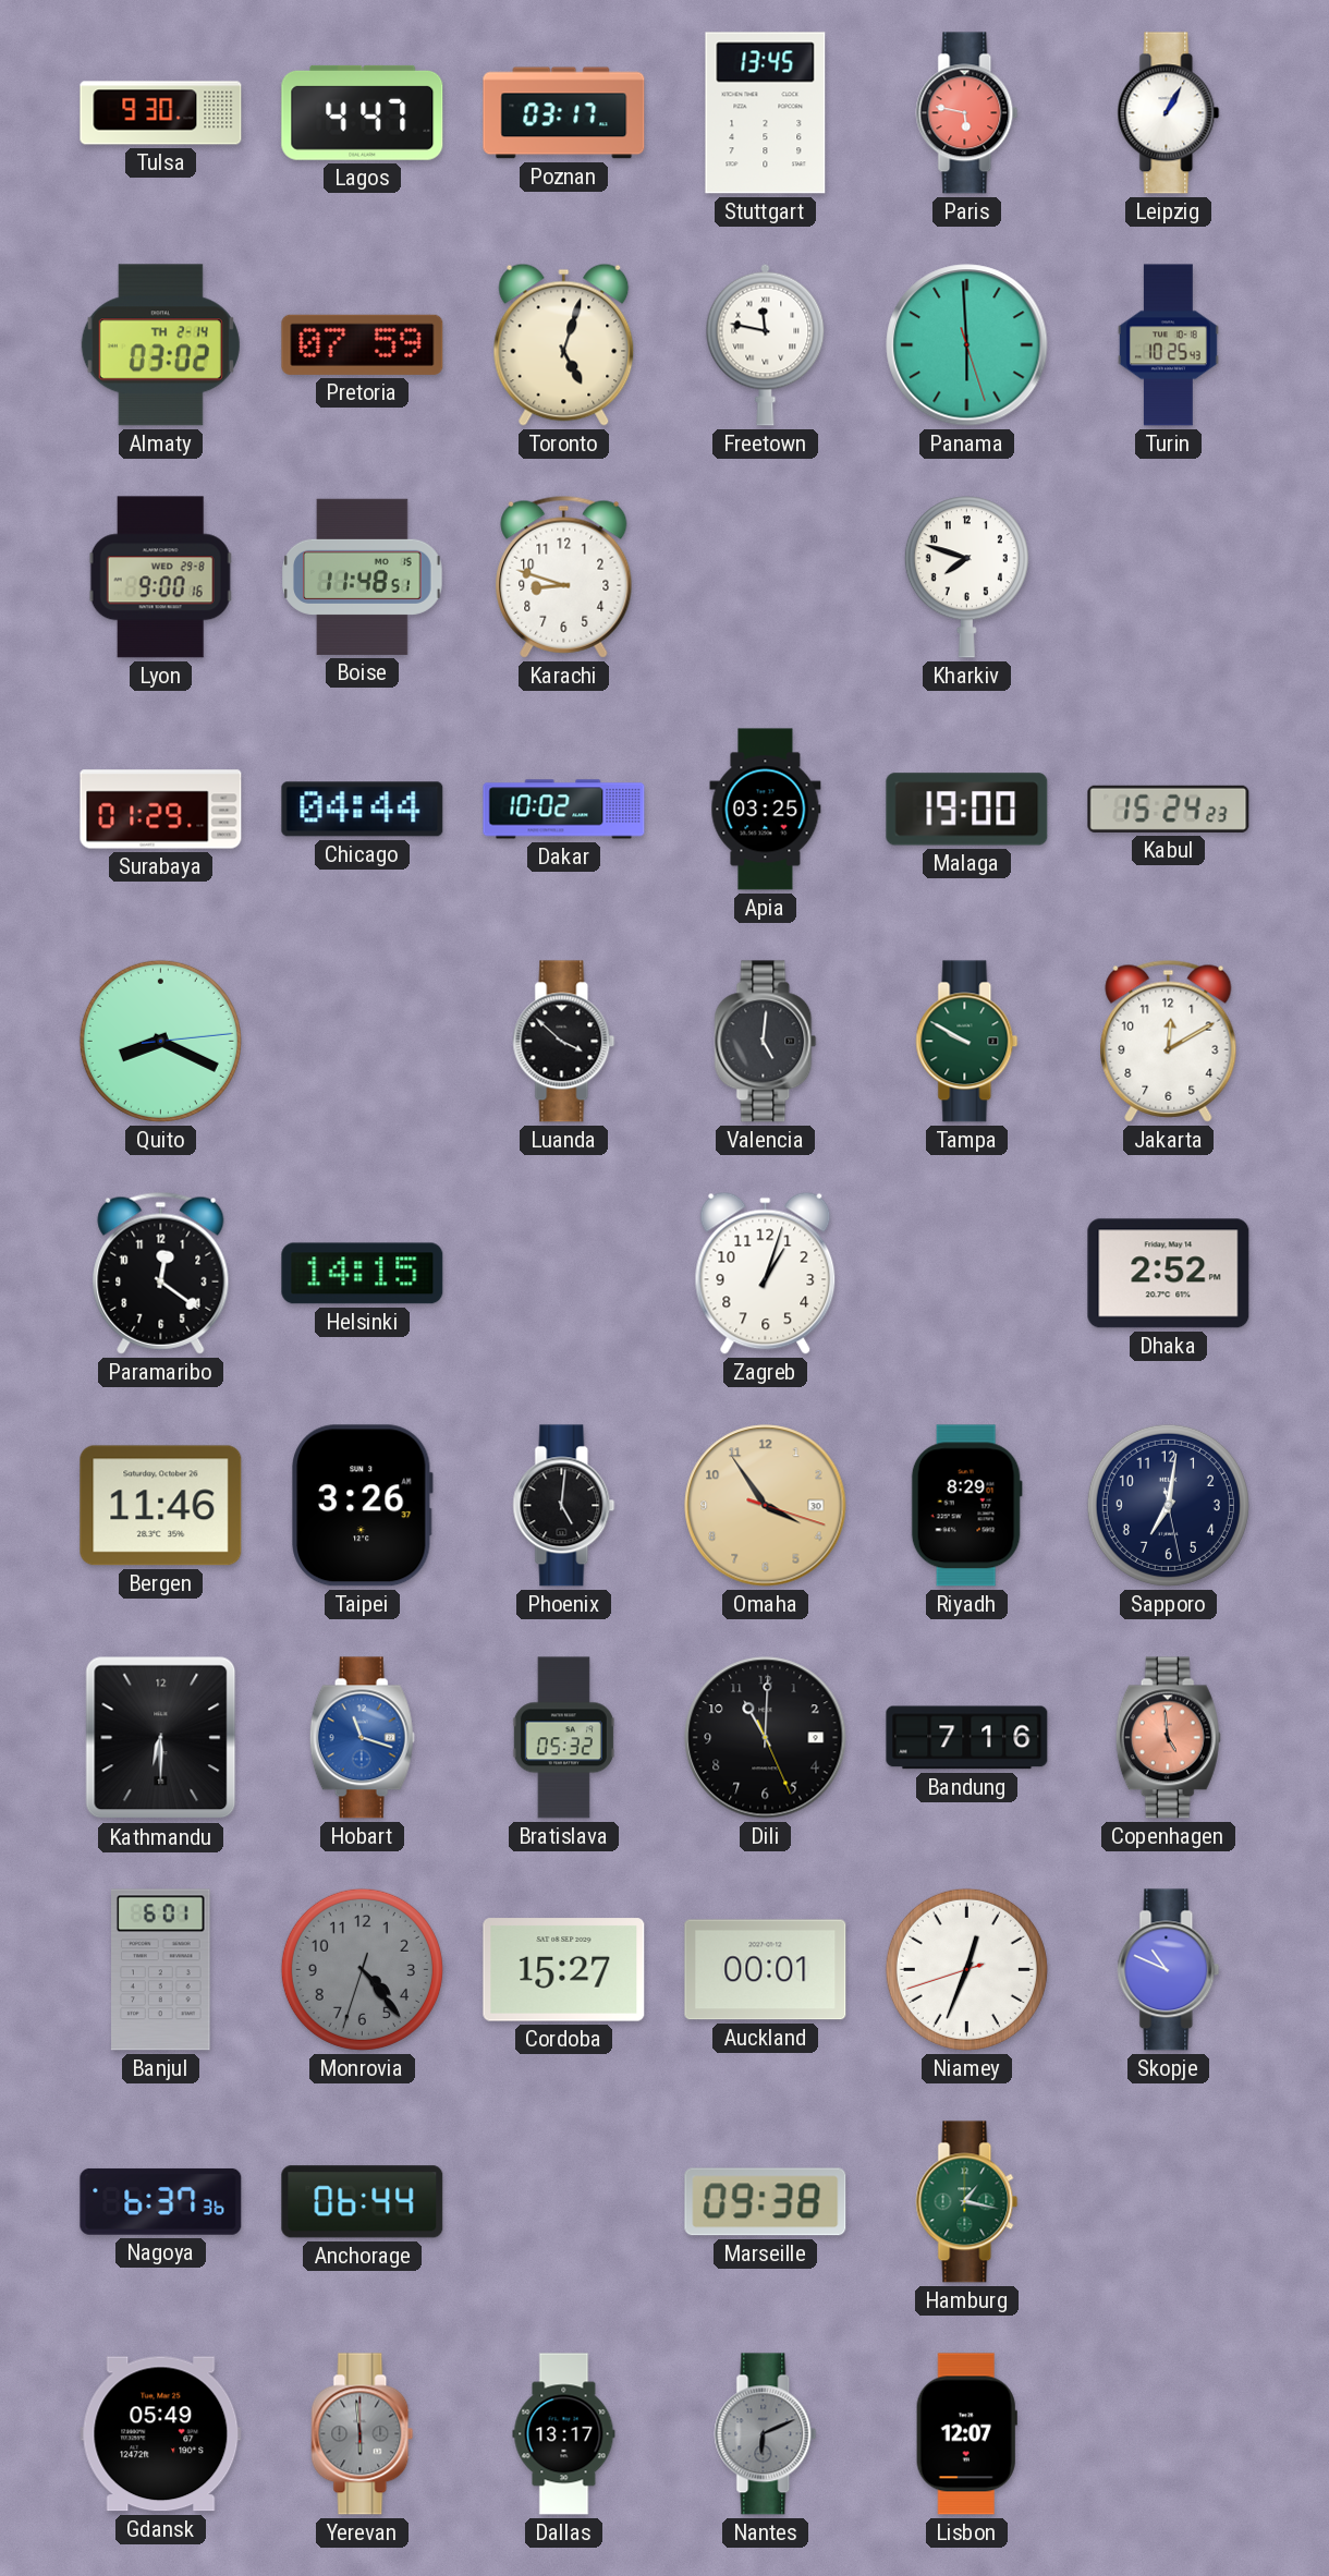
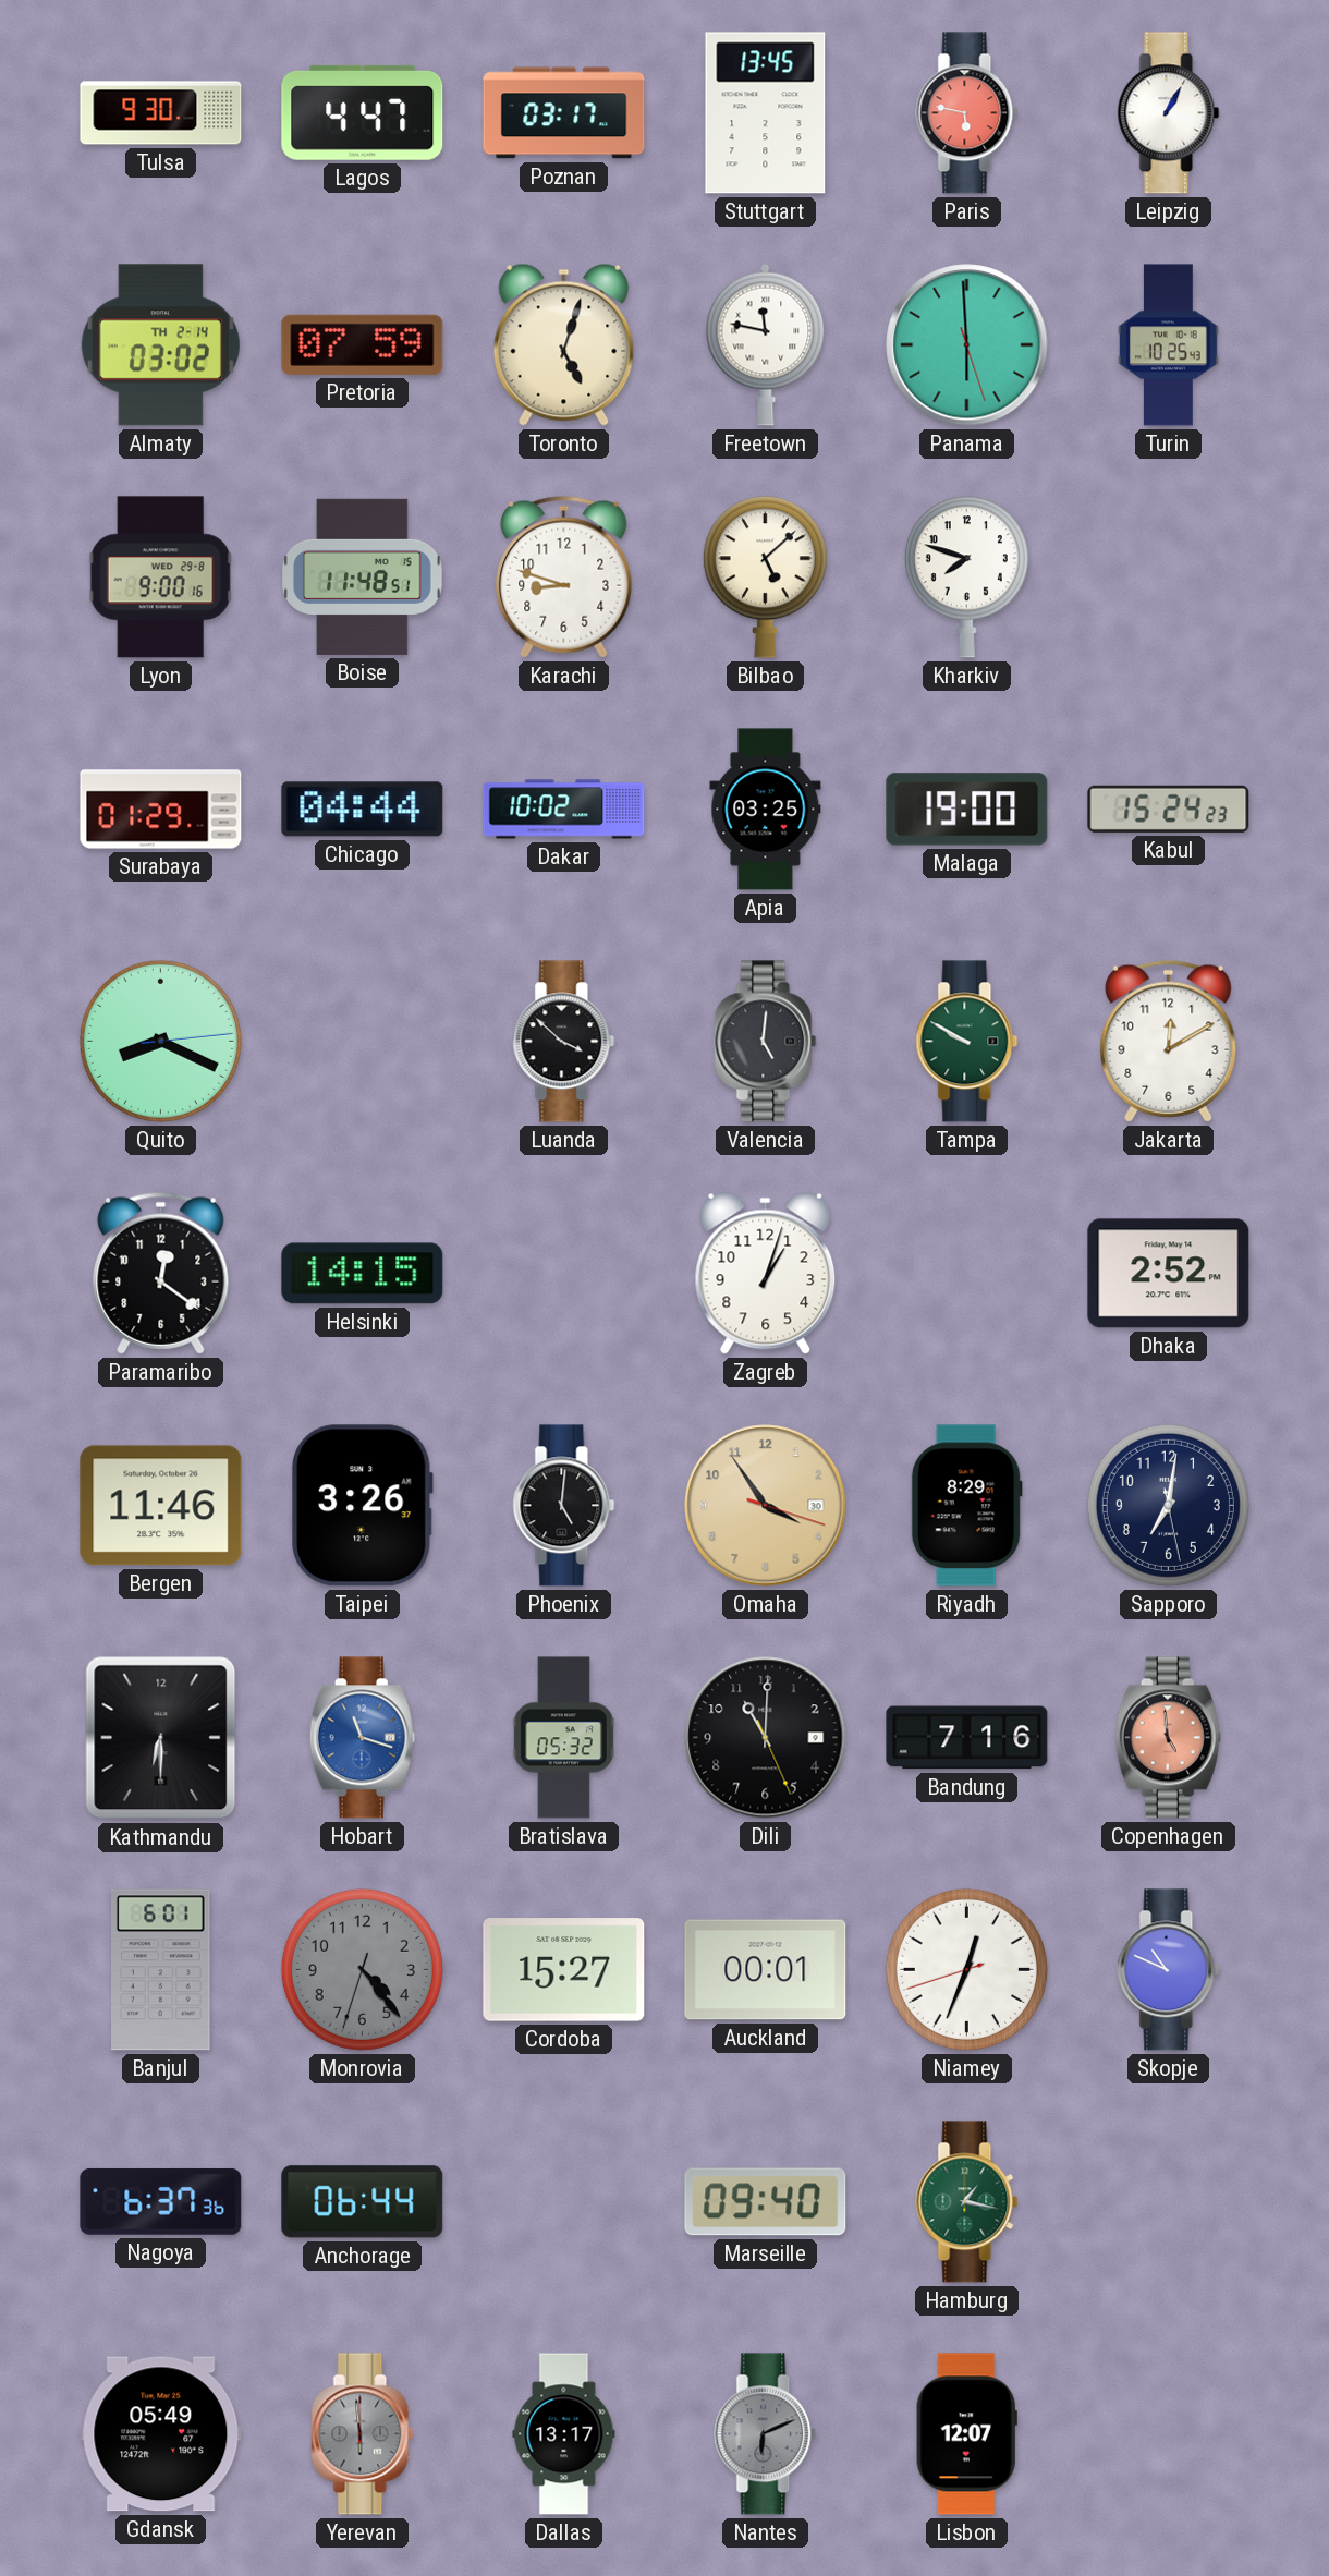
Bilbao: none -> 5:08 (765, 578)
Marseille: 09:38 -> 09:40 (766, 2202)
